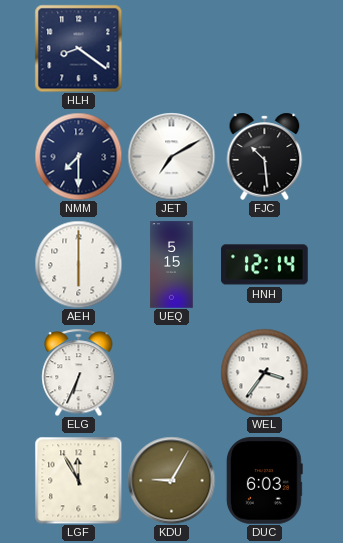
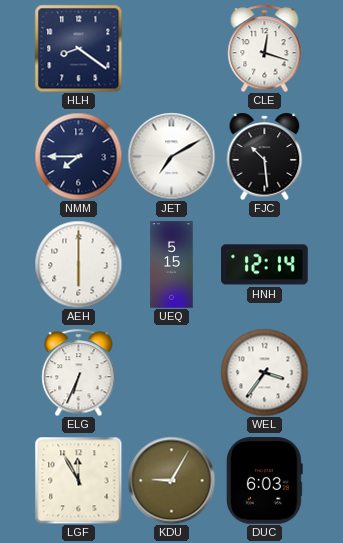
CLE: none -> 12:18 (265, 48)
NMM: 7:30 -> 7:45 (78, 156)
